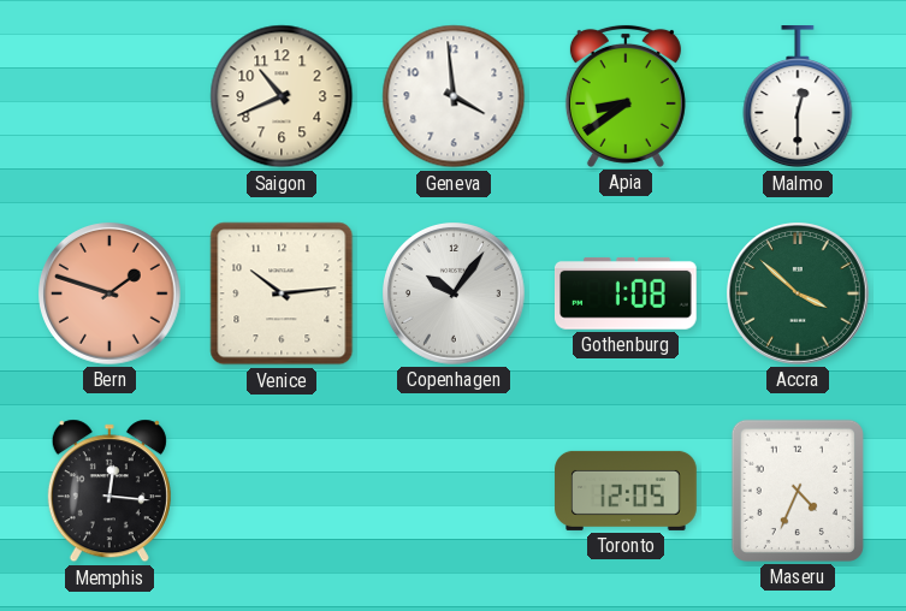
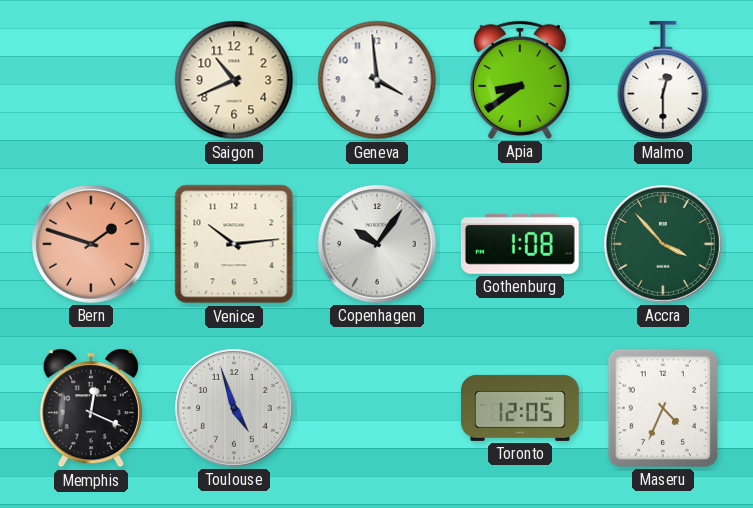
Accra: 3:52 -> 3:53 (664, 245)
Memphis: 12:16 -> 12:19 (91, 408)
Toulouse: none -> 4:57 (235, 409)
